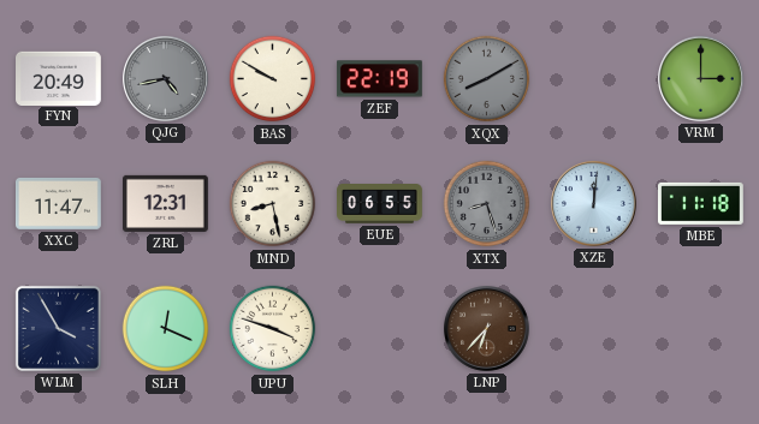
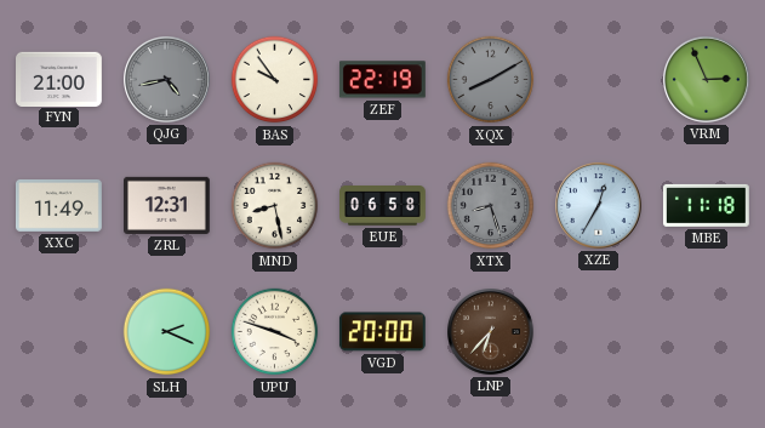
FYN: 20:49 -> 21:00 (59, 79)
BAS: 9:50 -> 9:54 (275, 80)
VRM: 3:00 -> 2:56 (707, 80)
XXC: 11:47 -> 11:49 (59, 205)
EUE: 06:55 -> 06:58 (383, 206)
XZE: 12:01 -> 12:35 (599, 206)
WLM: 3:55 -> none (58, 328)
SLH: 12:19 -> 2:19 (167, 332)
VGD: none -> 20:00 (382, 332)
